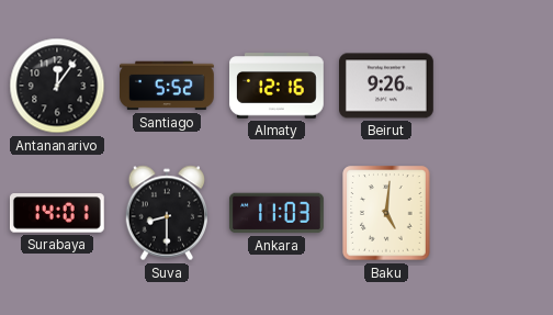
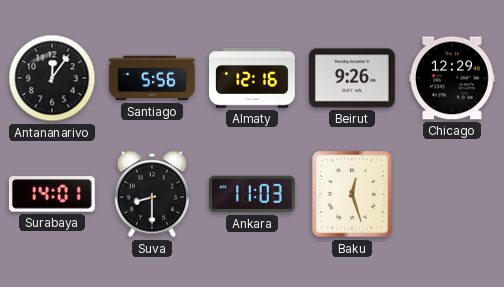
Santiago: 5:52 -> 5:56 (153, 78)
Chicago: none -> 12:29 (453, 78)
Baku: 5:01 -> 12:27 (352, 194)
